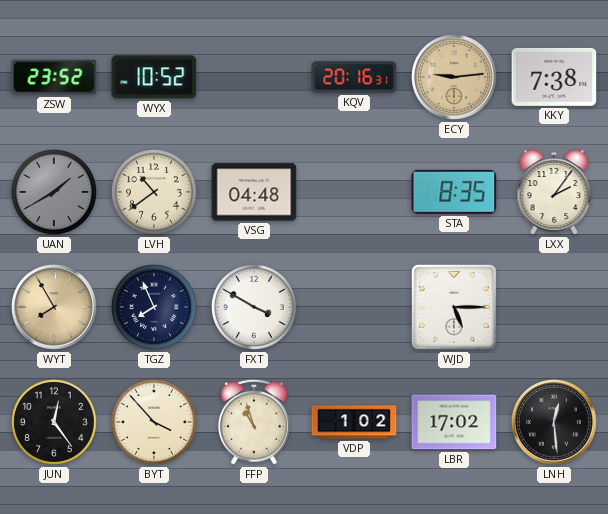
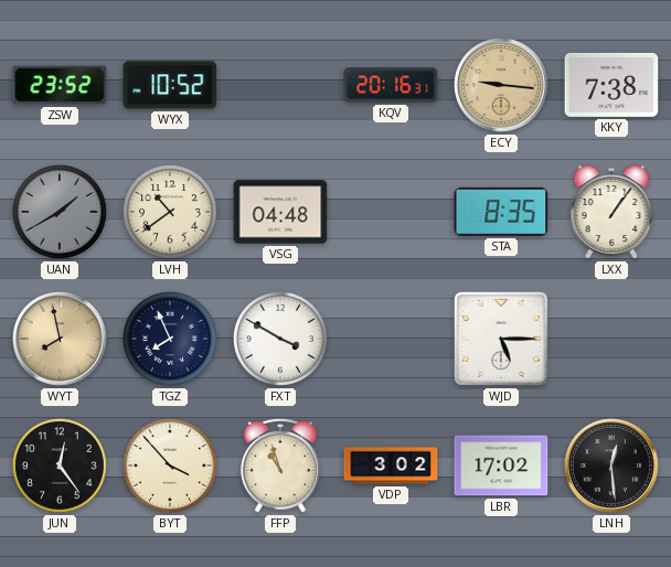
ECY: 9:14 -> 9:16 (502, 86)
LXX: 2:06 -> 1:06 (611, 212)
WYT: 7:55 -> 7:58 (61, 340)
VDP: 1:02 -> 3:02 (391, 466)
